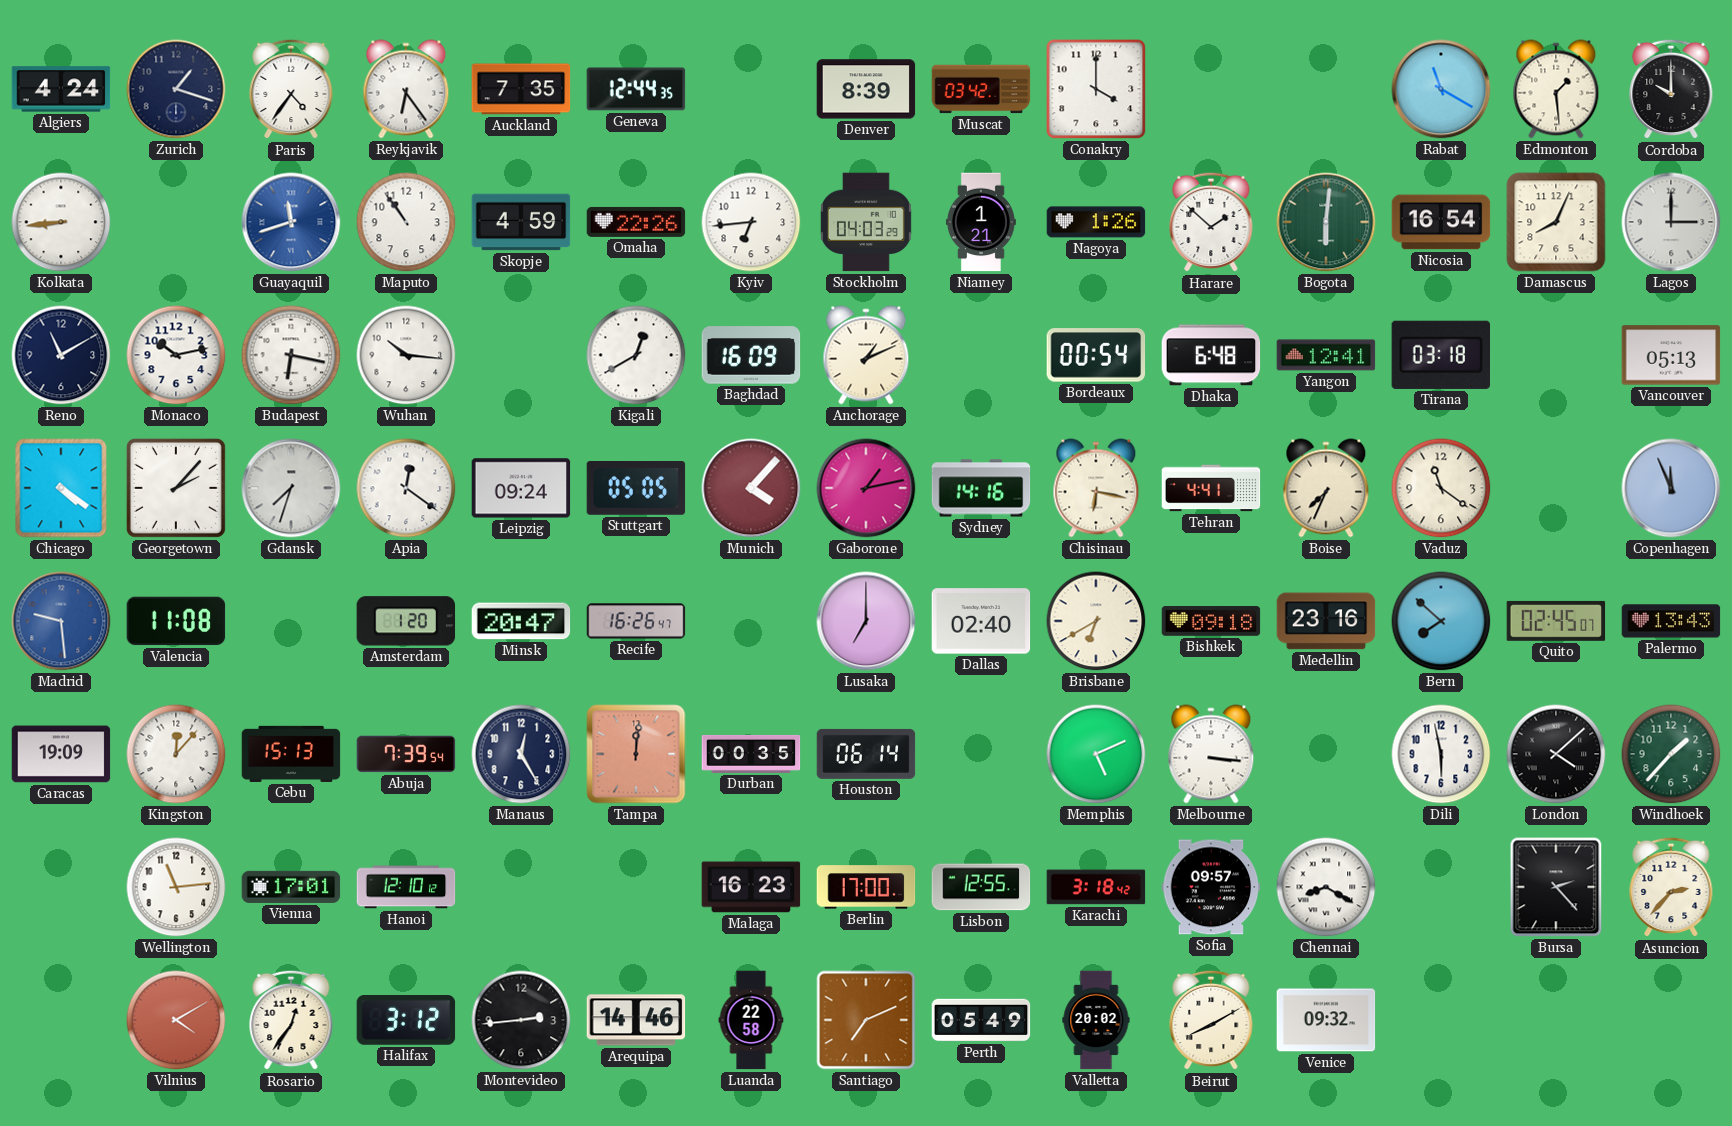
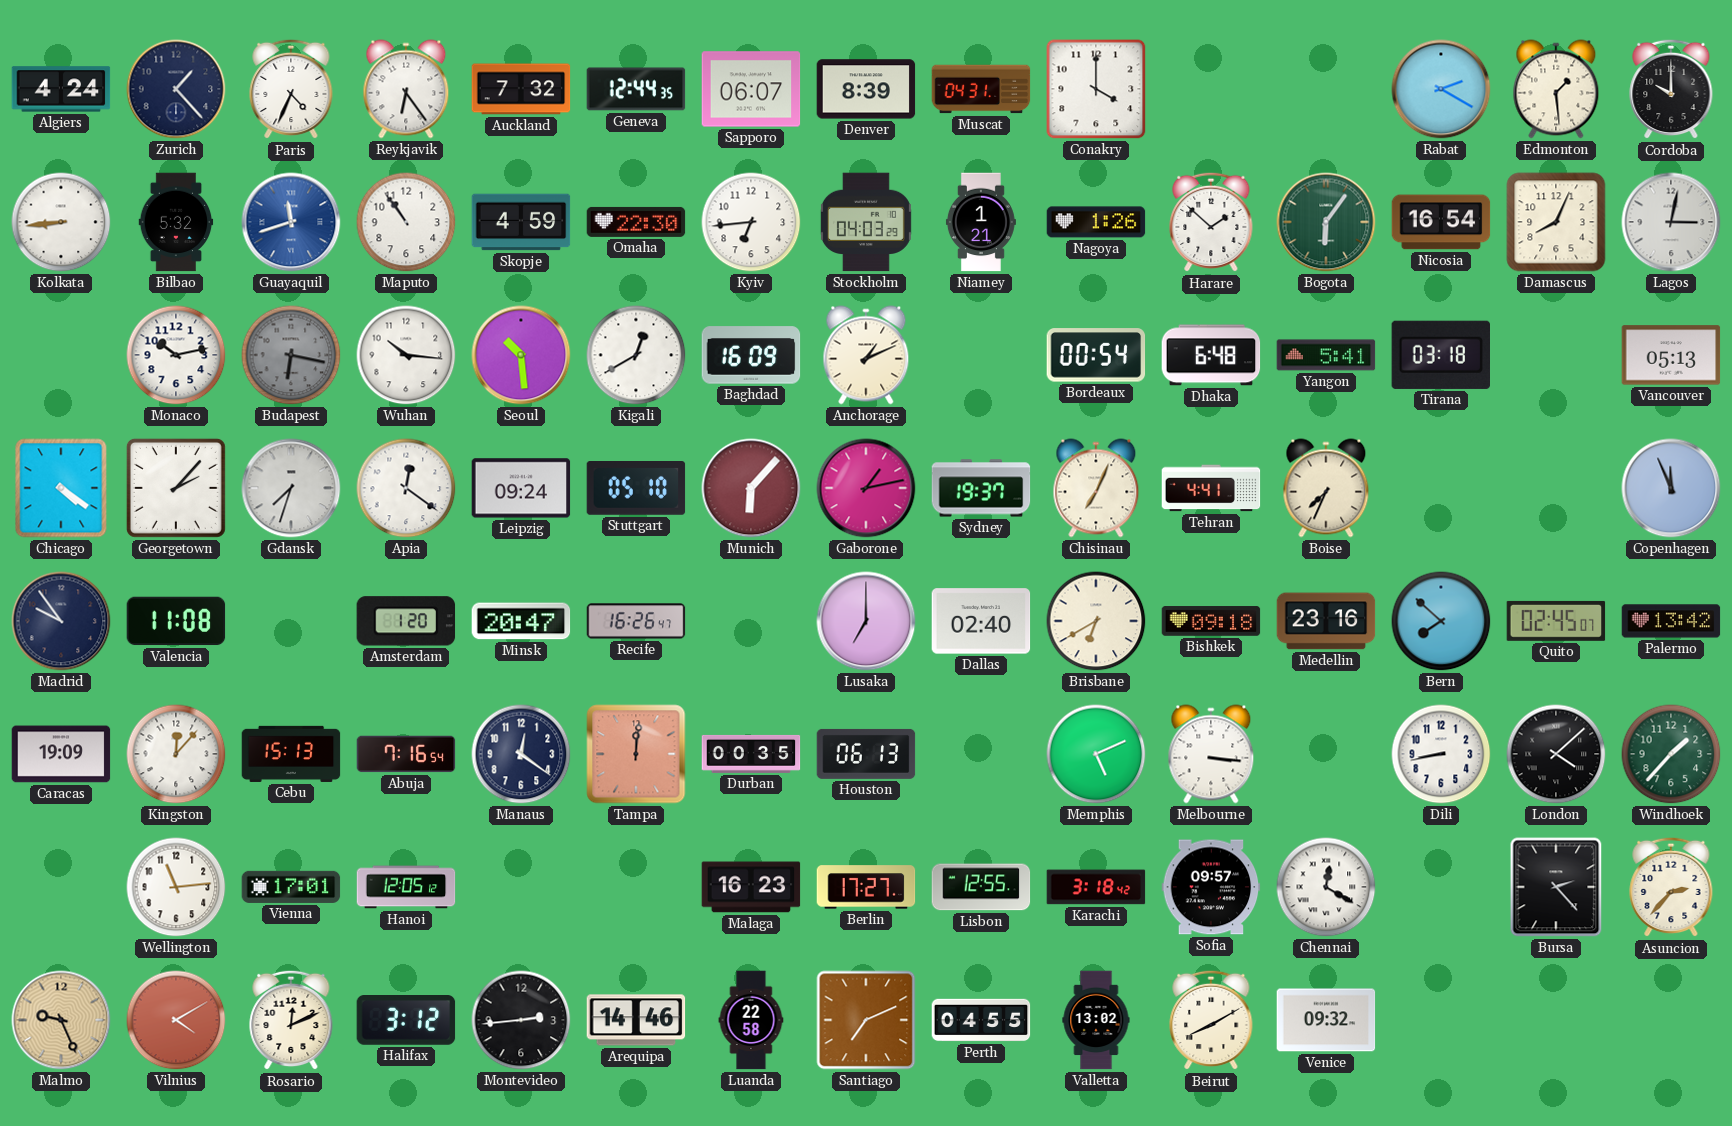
Zurich: 1:18 -> 1:23 (176, 89)
Paris: 4:36 -> 4:34 (291, 89)
Auckland: 7:35 -> 7:32 (521, 89)
Sapporo: none -> 06:07 (751, 89)
Muscat: 03:42 -> 04:31 (981, 89)
Rabat: 11:20 -> 2:20 (1441, 89)
Bilbao: none -> 5:32 (176, 222)
Omaha: 22:26 -> 22:30 (636, 222)
Bogota: 6:01 -> 6:06 (1326, 222)
Lagos: 3:00 -> 3:02 (1671, 222)
Reno: 11:10 -> none (61, 355)
Budapest dial: white -> grey (291, 355)
Seoul: none -> 10:29 (521, 355)
Yangon: 12:41 -> 5:41 (1326, 355)
Stuttgart: 05:05 -> 05:10 (636, 489)
Munich: 4:07 -> 6:07 (751, 488)
Sydney: 14:16 -> 19:37 (981, 488)
Chisinau: 6:17 -> 7:04 (1096, 488)
Vaduz: 11:21 -> none (1441, 488)
Madrid: 9:29 -> 9:54 (61, 621)
Madrid dial: blue -> navy (61, 621)
Palermo: 13:43 -> 13:42 (1671, 621)
Abuja: 7:39 -> 7:16 (406, 754)
Manaus: 12:25 -> 12:21 (521, 754)
Houston: 06:14 -> 06:13 (866, 754)
Dili: 5:58 -> 8:43 (1441, 754)
Hanoi: 12:10 -> 12:05 (406, 887)
Berlin: 17:00 -> 17:27 (866, 887)
Chennai: 8:20 -> 12:20 (1326, 887)
Malmo: none -> 9:26 (61, 1020)
Rosario: 12:36 -> 12:11 (291, 1020)
Perth: 05:49 -> 04:55 (981, 1020)
Valletta: 20:02 -> 13:02 (1096, 1020)
